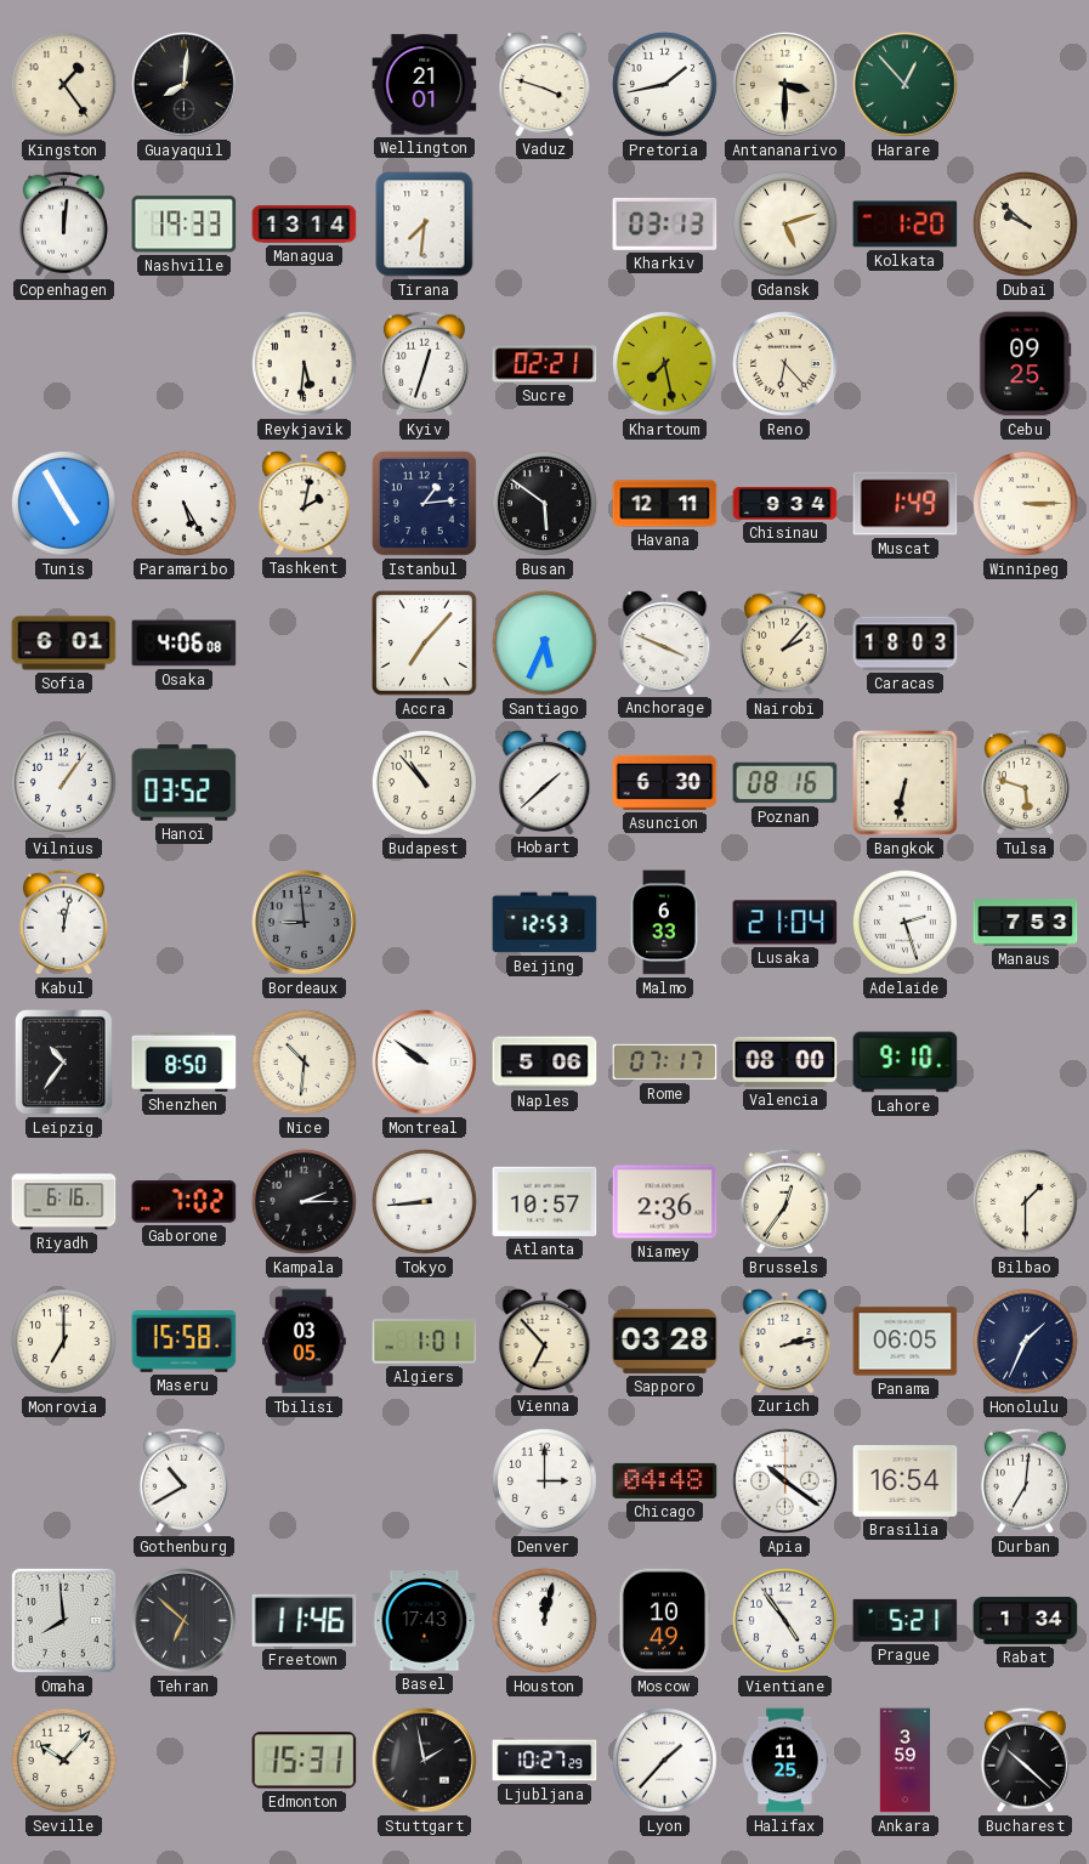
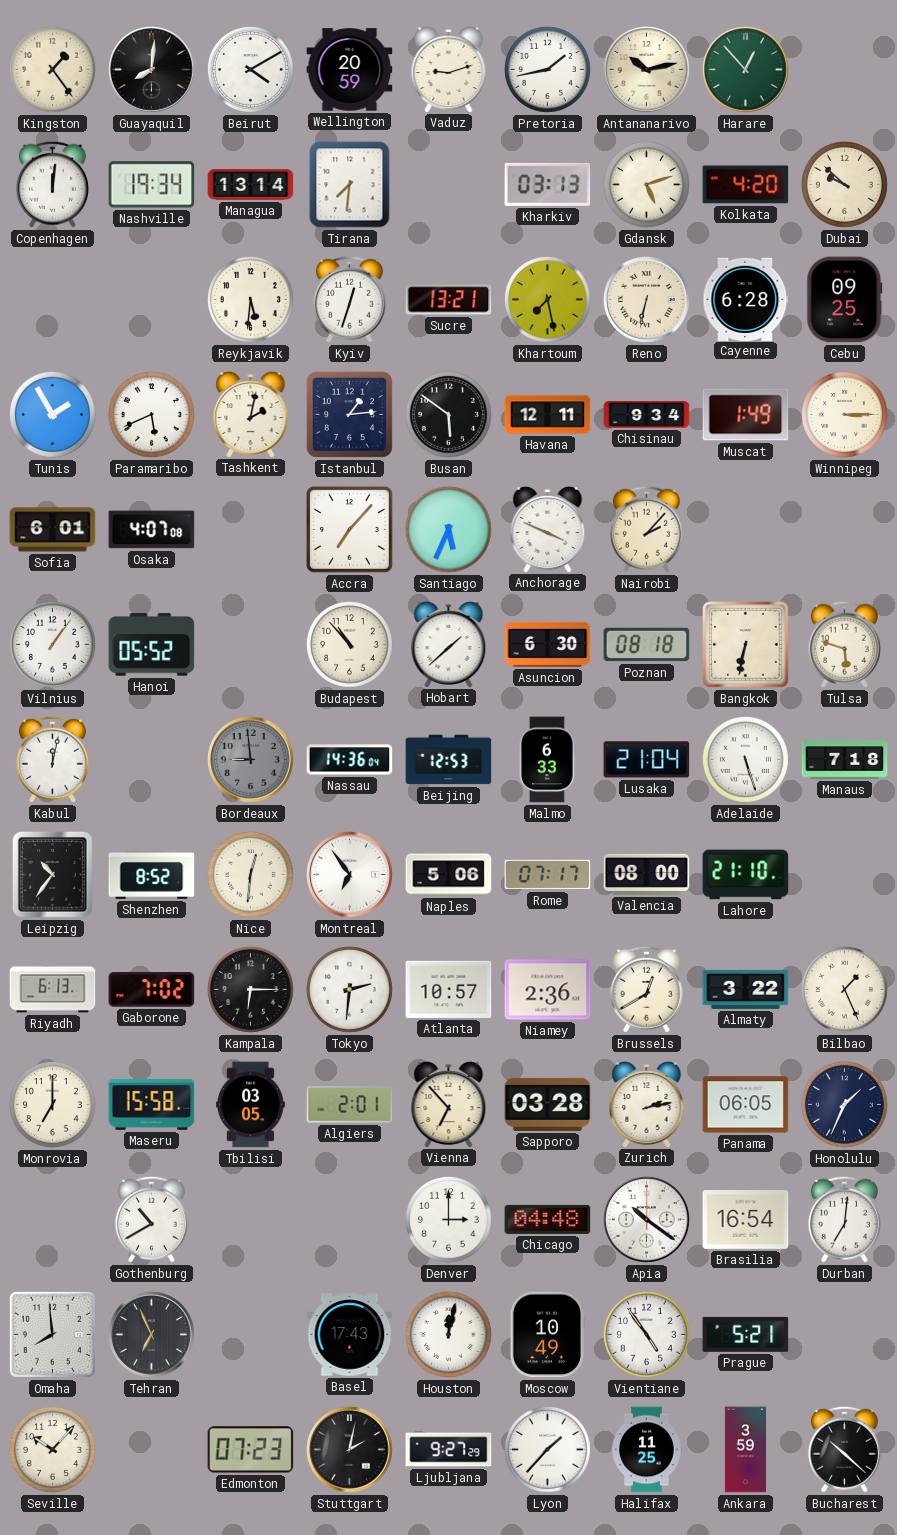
Beirut: none -> 4:10 (250, 69)
Wellington: 21:01 -> 20:59 (350, 70)
Vaduz: 3:48 -> 9:12 (449, 70)
Antananarivo: 3:30 -> 10:13 (647, 70)
Nashville: 19:33 -> 19:34 (152, 185)
Kolkata: 1:20 -> 4:20 (746, 185)
Sucre: 02:21 -> 13:21 (449, 300)
Reno: 6:23 -> 6:32 (647, 300)
Cayenne: none -> 6:28 (746, 299)
Tunis: 4:55 -> 1:55 (52, 414)
Paramaribo: 5:25 -> 5:41 (151, 414)
Osaka: 4:06 -> 4:07 (152, 530)
Caracas: 18:03 -> none (906, 644)
Hanoi: 03:52 -> 05:52 (152, 645)
Poznan: 08:16 -> 08:18 (647, 645)
Nassau: none -> 14:36 (350, 760)
Adelaide: 2:27 -> 5:27 (745, 759)
Manaus: 7:53 -> 7:18 (845, 760)
Shenzhen: 8:50 -> 8:52 (152, 874)
Nice: 10:31 -> 12:31 (250, 874)
Montreal: 9:51 -> 6:54 (350, 875)
Lahore: 9:10 -> 21:10 (746, 875)
Riyadh: 6:16 -> 6:13 (53, 990)
Kampala: 2:15 -> 6:15 (250, 989)
Tokyo: 8:44 -> 2:31 (349, 989)
Brussels: 12:36 -> 12:40 (646, 989)
Almaty: none -> 3:22 (746, 989)
Bilbao: 1:30 -> 1:26 (844, 989)
Algiers: 1:01 -> 2:01 (350, 1105)
Tehran: 6:52 -> 6:56 (152, 1335)
Freetown: 11:46 -> none (305, 1620)
Rabat: 1:34 -> none (1026, 1621)
Edmonton: 15:31 -> 07:23 (251, 1450)
Stuttgart: 1:58 -> 2:02 (350, 1450)
Ljubljana: 10:27 -> 9:27 (449, 1450)
